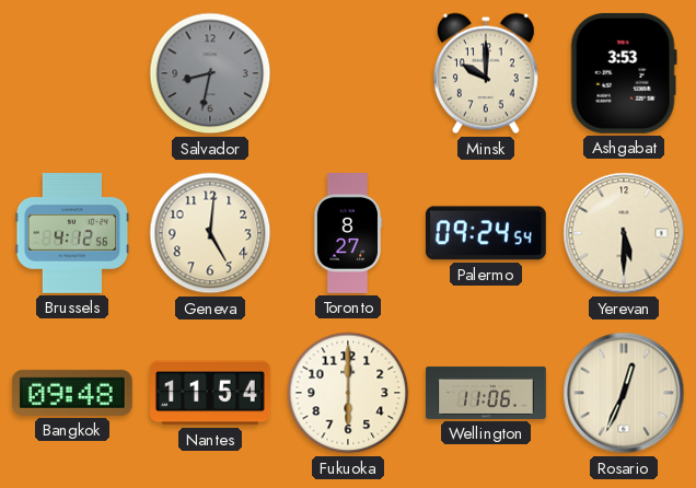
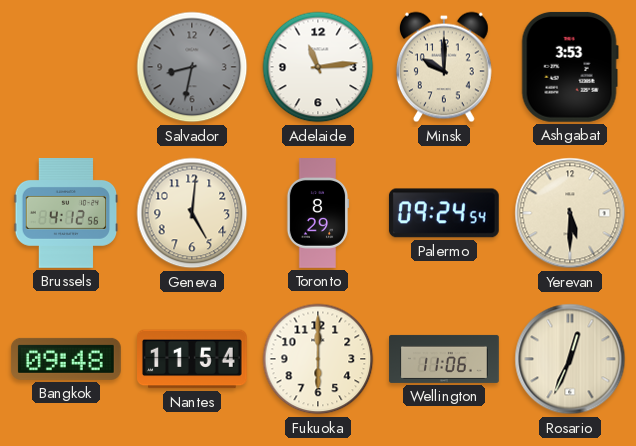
Adelaide: none -> 11:14 (318, 67)
Toronto: 8:27 -> 8:29 (318, 214)
